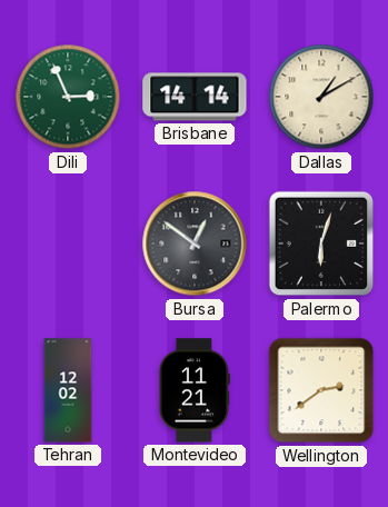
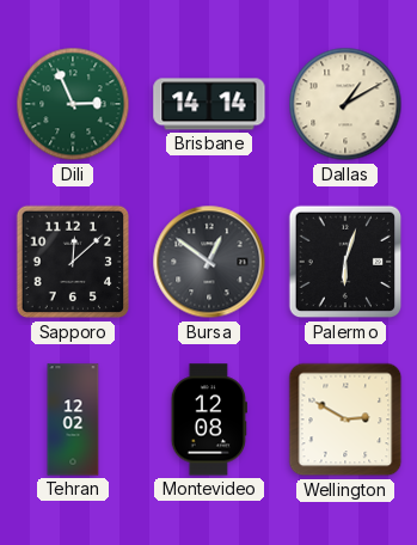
Sapporo: none -> 12:08 (73, 262)
Montevideo: 11:21 -> 12:08 (209, 420)
Wellington: 2:39 -> 2:50 (345, 420)
